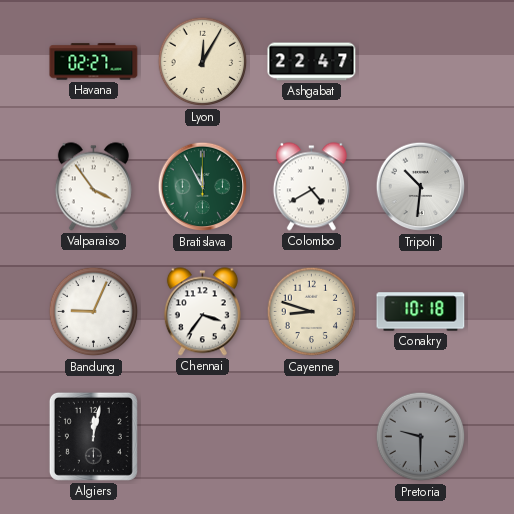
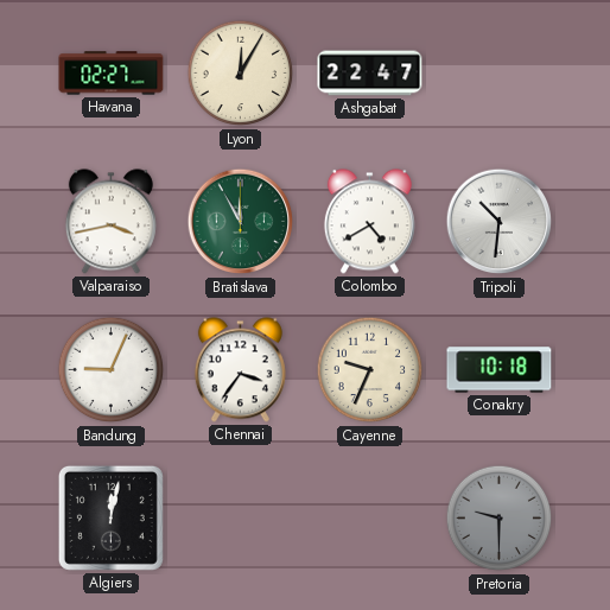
Valparaiso: 3:54 -> 3:43 (110, 222)
Cayenne: 8:48 -> 9:34 (370, 370)
